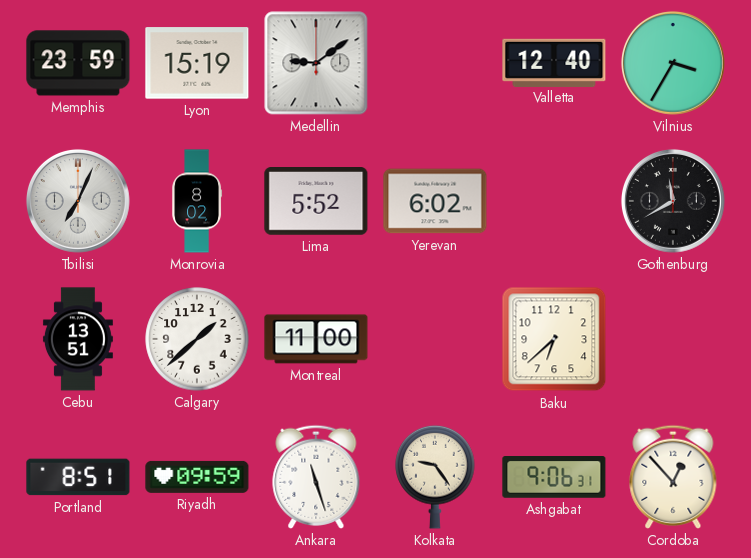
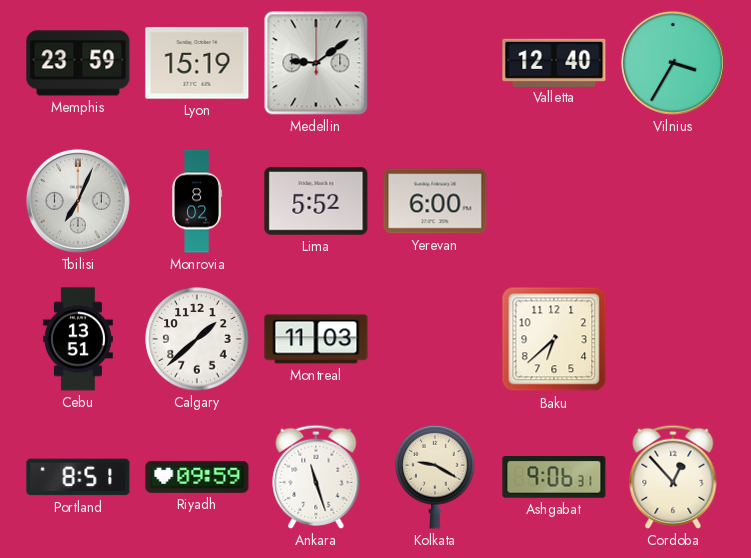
Yerevan: 6:02 -> 6:00 (435, 201)
Gothenburg: 11:40 -> none (673, 201)
Montreal: 11:00 -> 11:03 (316, 339)
Kolkata: 9:24 -> 9:20 (435, 477)
